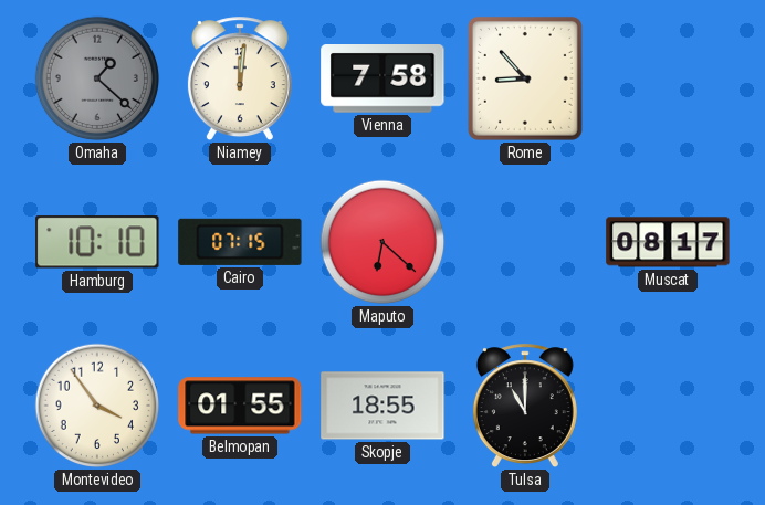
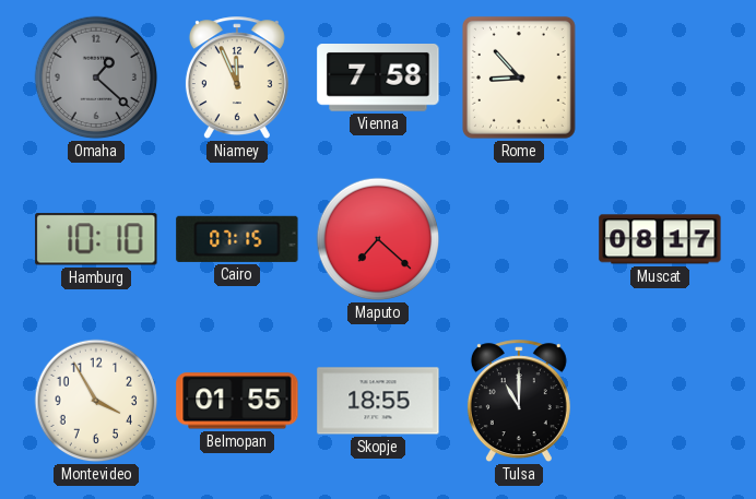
Niamey: 12:01 -> 11:56 (237, 79)
Maputo: 6:22 -> 7:22 (378, 239)
Montevideo: 3:54 -> 3:55 (96, 401)
